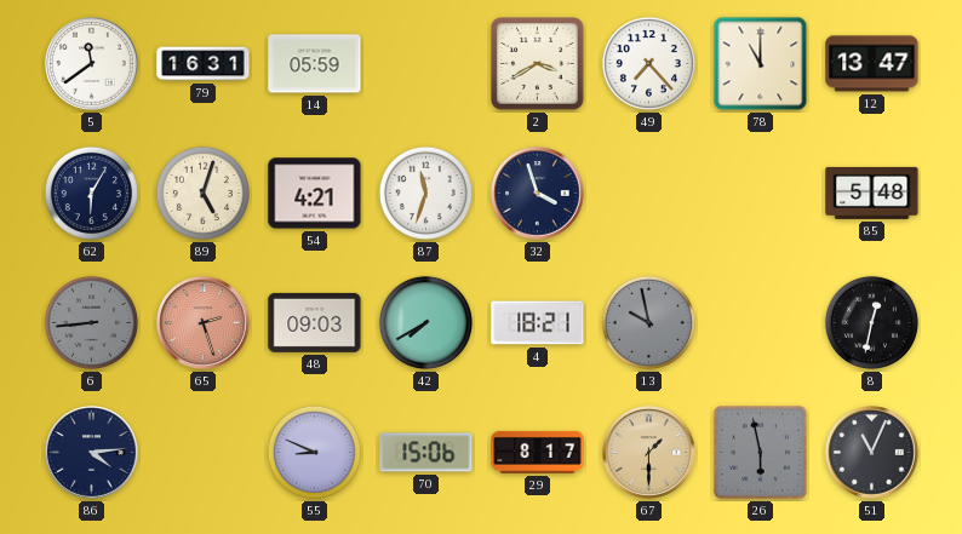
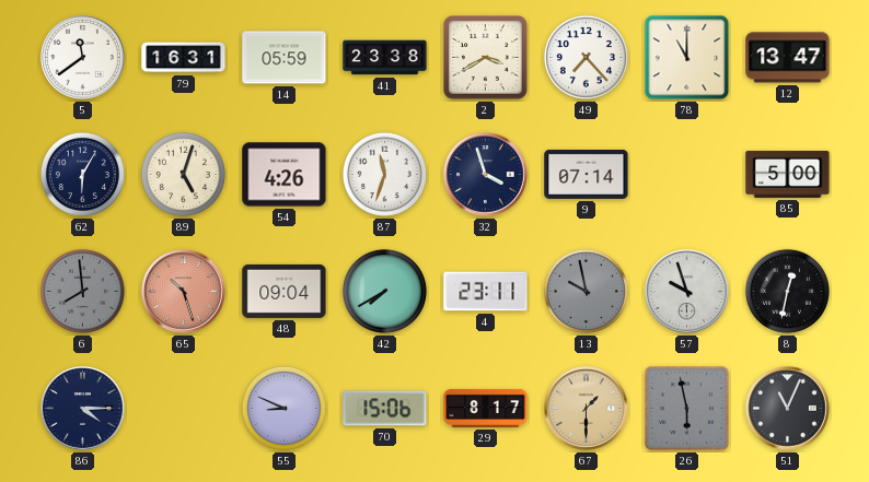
41: none -> 23:38 (385, 58)
54: 4:21 -> 4:26 (285, 175)
9: none -> 07:14 (587, 174)
85: 5:48 -> 5:00 (788, 174)
6: 8:44 -> 7:59 (82, 291)
65: 2:27 -> 10:27 (184, 292)
48: 09:03 -> 09:04 (285, 291)
4: 18:21 -> 23:11 (486, 292)
57: none -> 9:57 (687, 292)
86: 4:14 -> 4:15 (83, 409)
